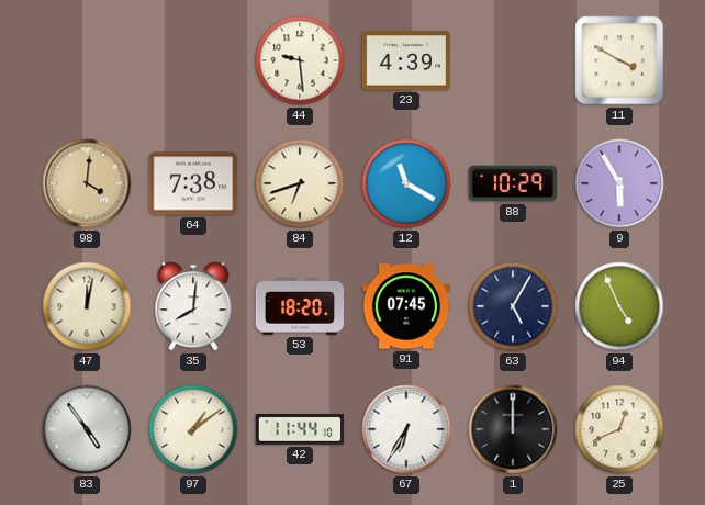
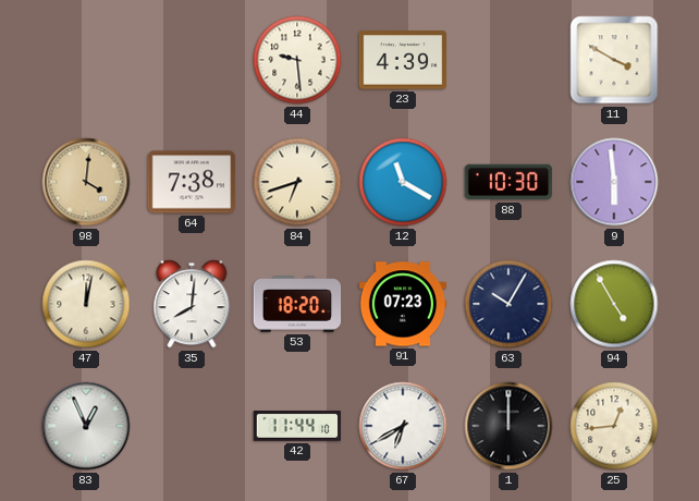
88: 10:29 -> 10:30 (508, 182)
9: 5:55 -> 5:59 (614, 182)
91: 07:45 -> 07:23 (403, 304)
63: 5:05 -> 10:05 (508, 304)
94: 4:56 -> 4:55 (614, 304)
83: 4:54 -> 12:56 (86, 426)
97: 1:09 -> none (193, 429)
67: 6:35 -> 6:40 (403, 426)
25: 12:41 -> 12:44 (614, 426)
